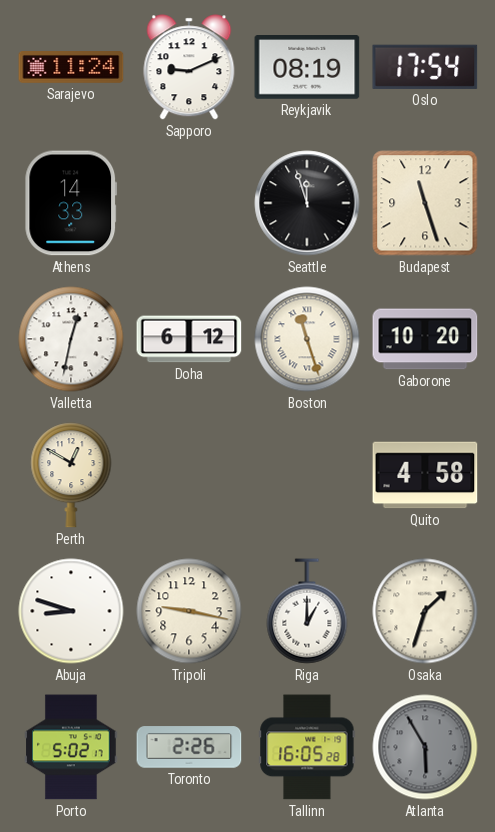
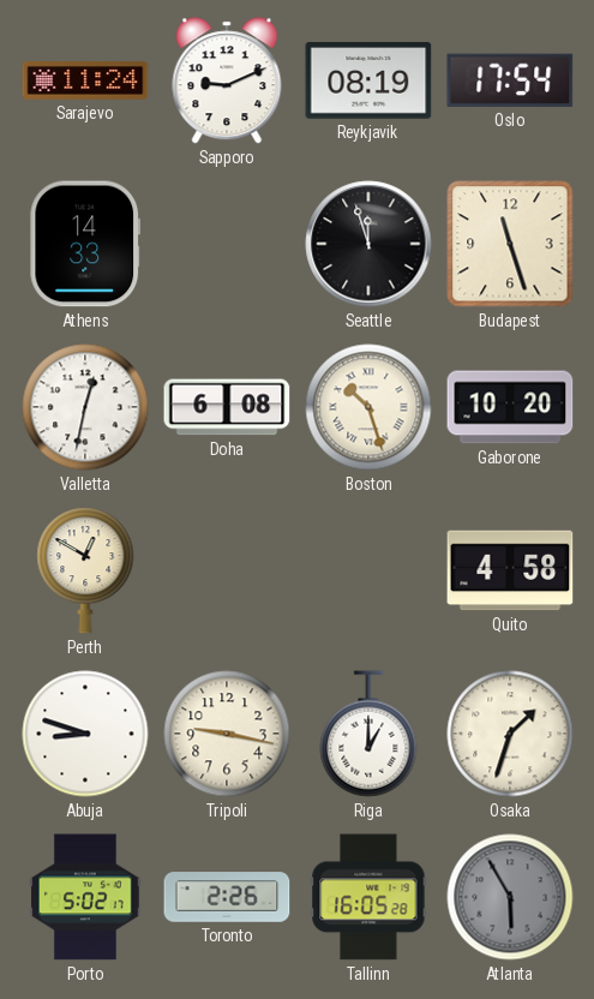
Doha: 6:12 -> 6:08 (227, 407)
Boston: 11:27 -> 10:27 (368, 407)
